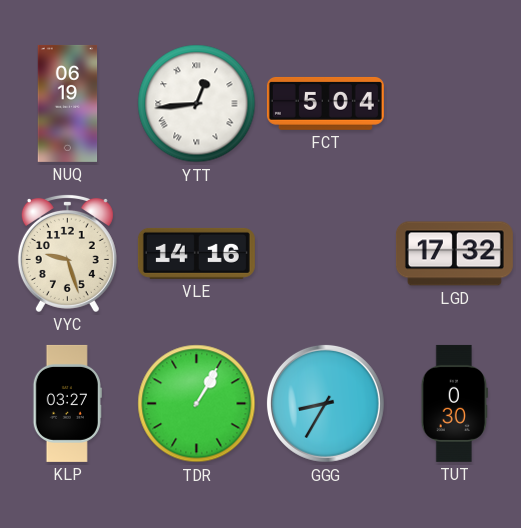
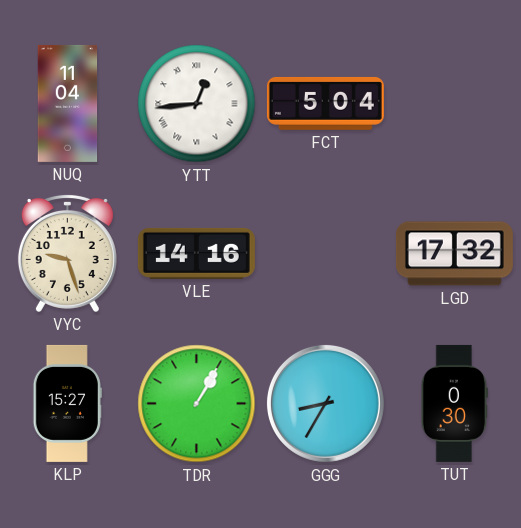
NUQ: 06:19 -> 11:04 (68, 103)
KLP: 03:27 -> 15:27 (67, 403)
